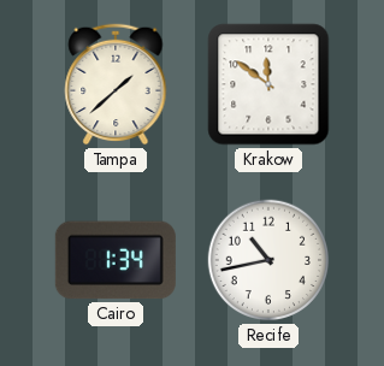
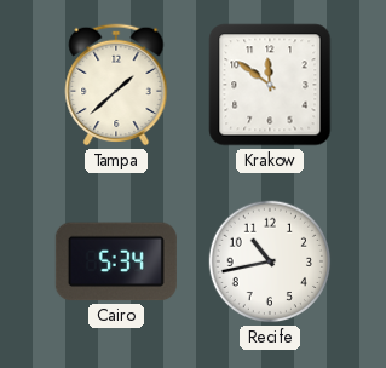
Cairo: 1:34 -> 5:34 (116, 261)
